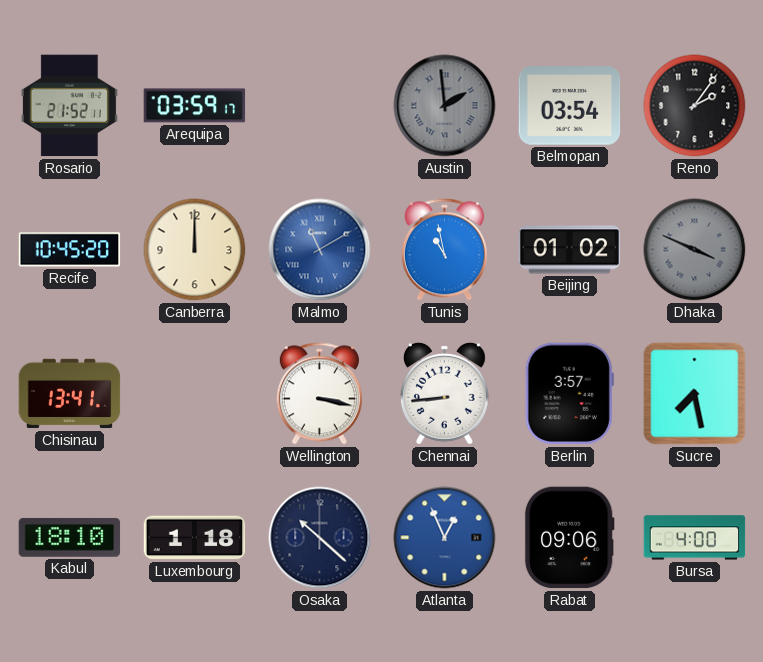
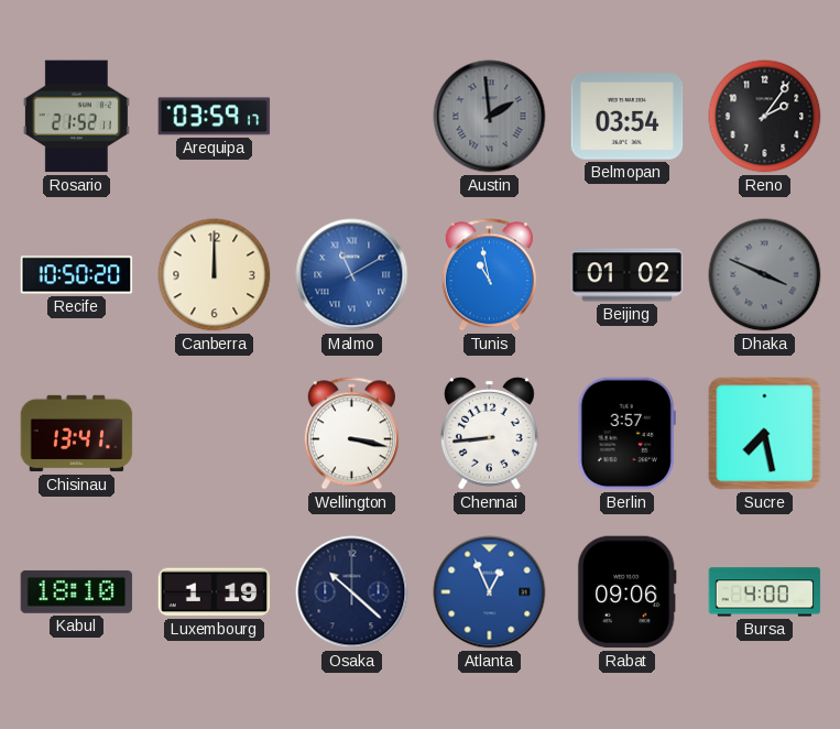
Recife: 10:45 -> 10:50 (77, 275)
Luxembourg: 1:18 -> 1:19 (215, 592)
